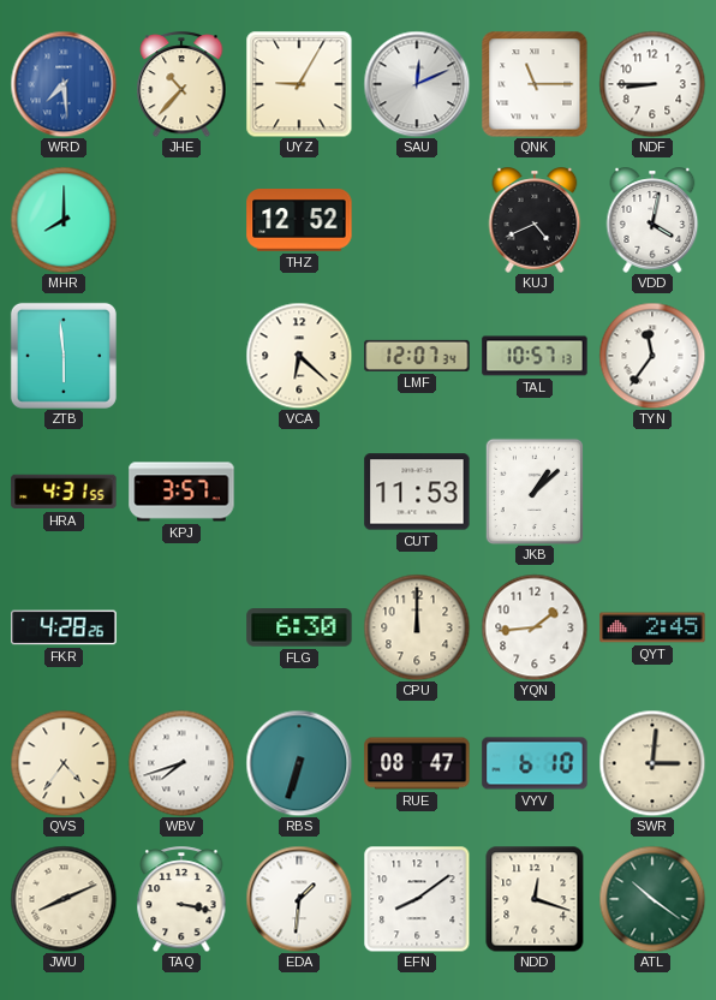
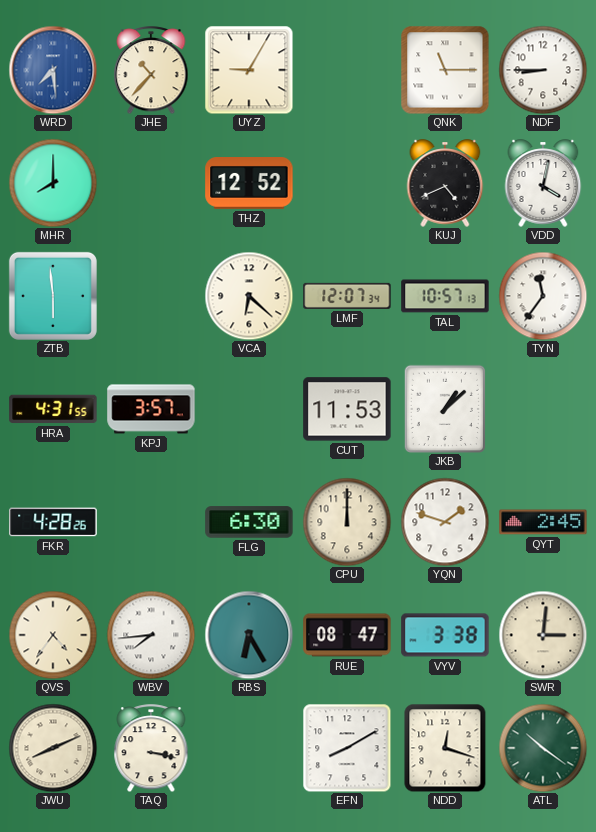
SAU: 12:11 -> none (417, 84)
YQN: 1:44 -> 1:48 (445, 522)
WBV: 7:42 -> 7:44 (151, 635)
RBS: 6:33 -> 6:25 (249, 635)
VYV: 6:10 -> 3:38 (445, 635)
EDA: 1:31 -> none (299, 899)
EFN: 8:09 -> 8:10 (347, 748)
